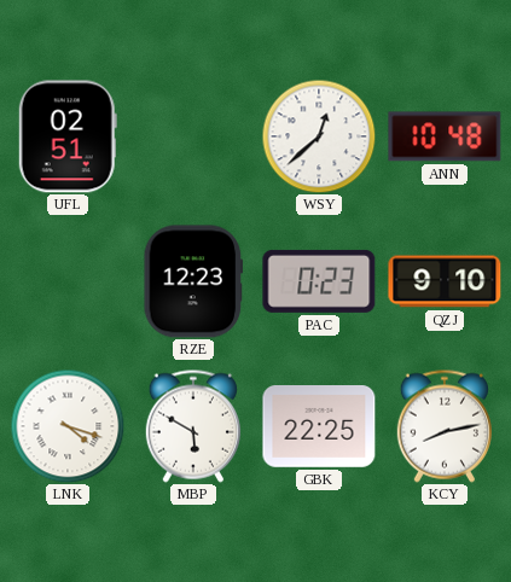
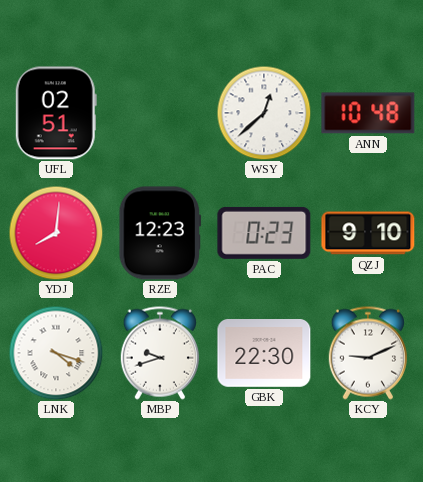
YDJ: none -> 8:01 (56, 233)
MBP: 5:50 -> 9:42 (159, 353)
GBK: 22:25 -> 22:30 (264, 354)
KCY: 8:13 -> 9:11 (367, 353)
